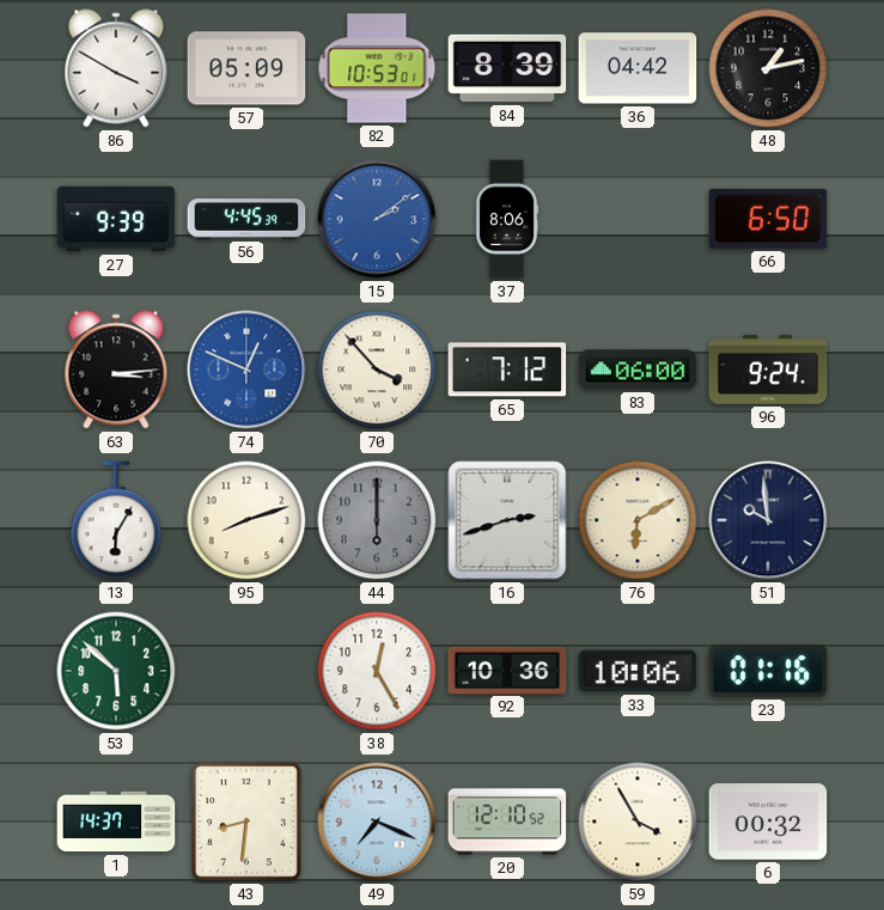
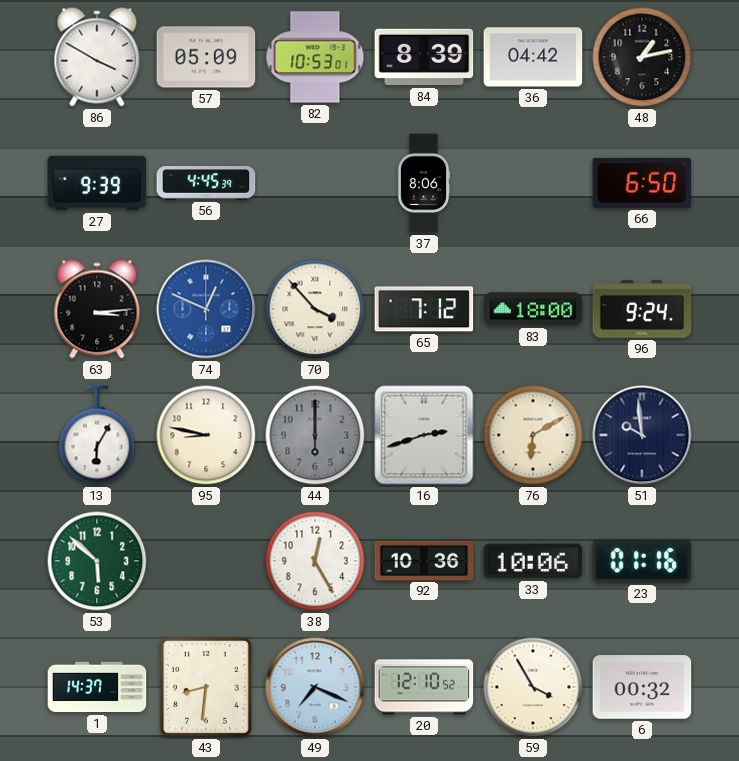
15: 2:09 -> none (377, 219)
83: 06:00 -> 18:00 (533, 309)
95: 8:12 -> 8:47 (206, 435)
